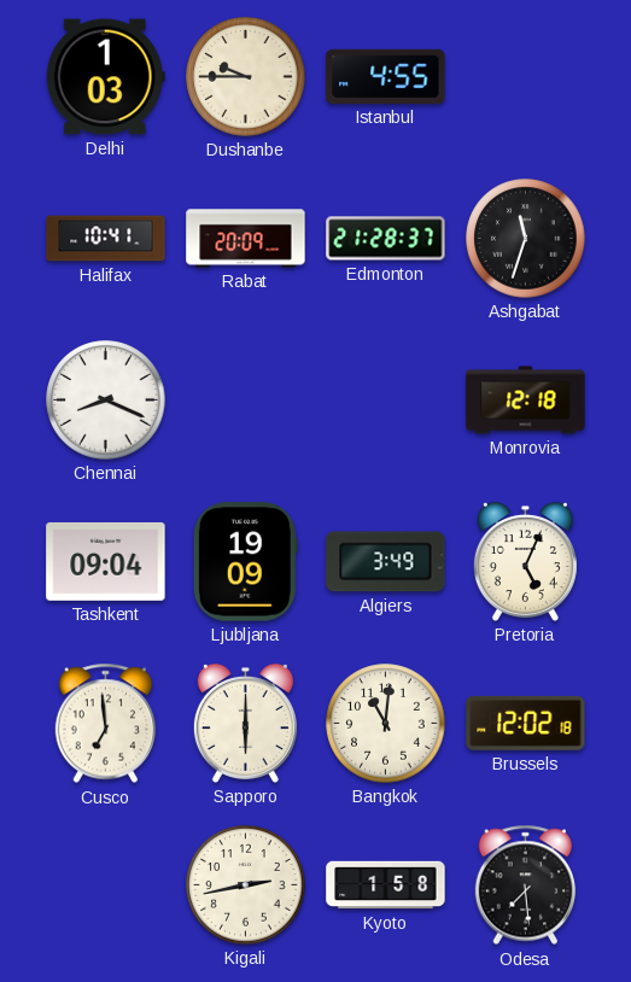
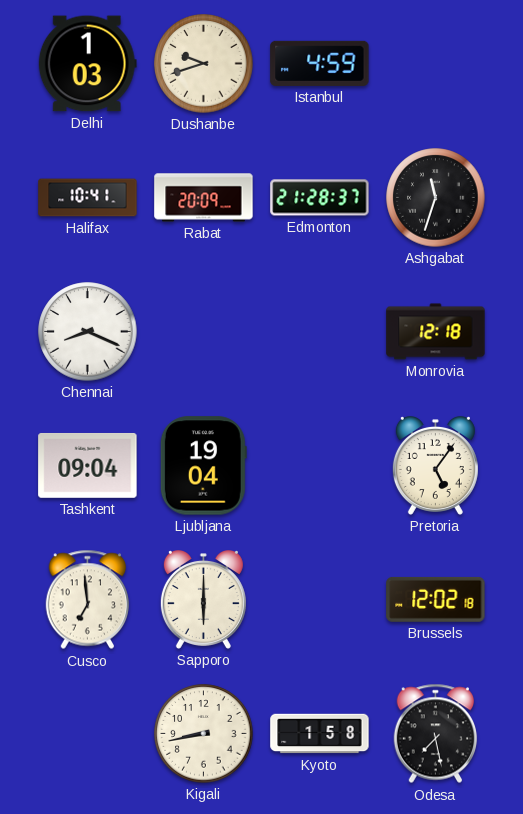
Dushanbe: 9:45 -> 9:42 (204, 64)
Istanbul: 4:55 -> 4:59 (320, 63)
Ljubljana: 19:09 -> 19:04 (203, 466)
Algiers: 3:49 -> none (386, 562)
Pretoria: 5:04 -> 5:06 (435, 466)
Bangkok: 11:01 -> none (386, 724)
Kigali: 2:43 -> 8:43 (204, 734)
Odesa: 7:29 -> 7:28 (436, 734)
